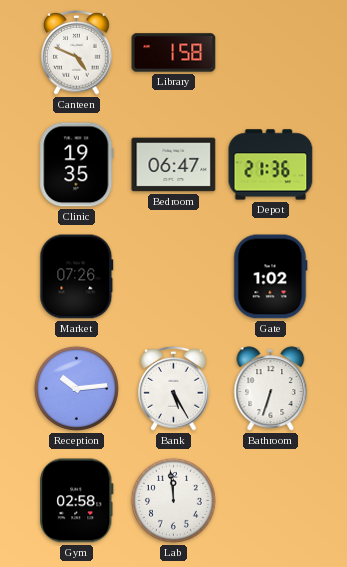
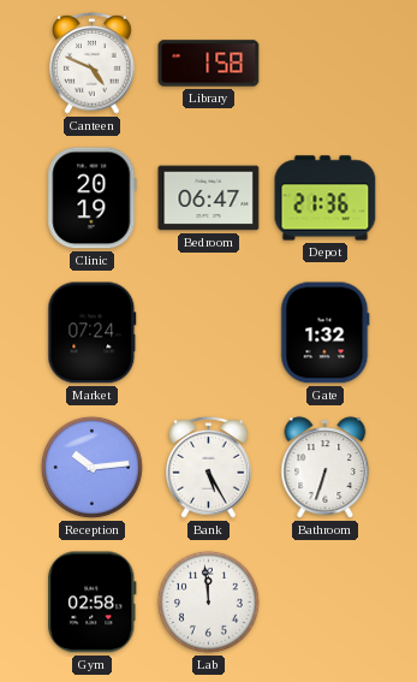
Clinic: 19:35 -> 20:19 (93, 198)
Market: 07:26 -> 07:24 (93, 333)
Gate: 1:02 -> 1:32 (326, 333)
